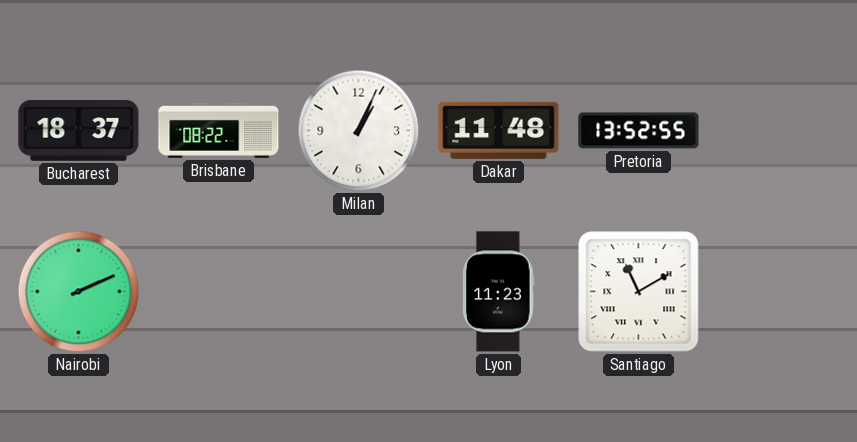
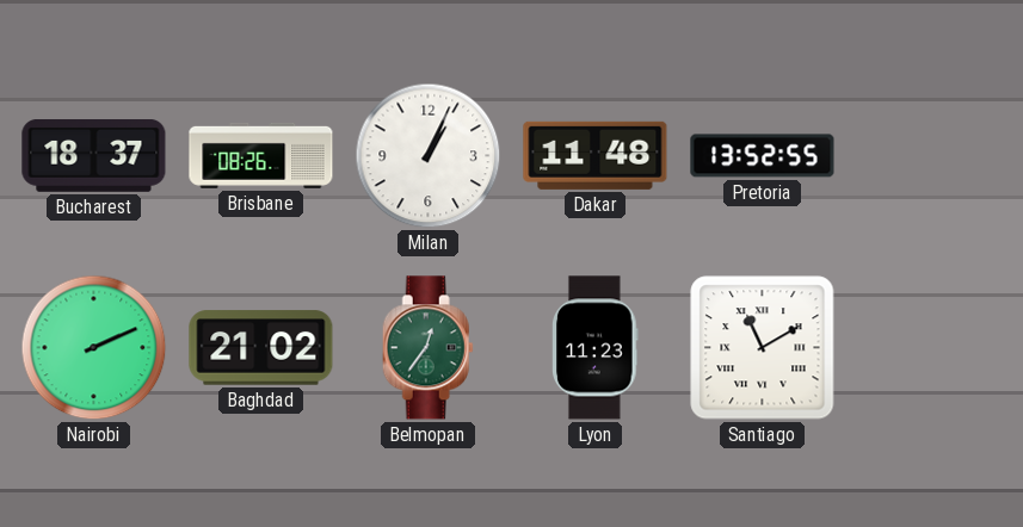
Brisbane: 08:22 -> 08:26 (261, 155)
Baghdad: none -> 21:02 (261, 348)
Belmopan: none -> 12:36 (427, 348)
